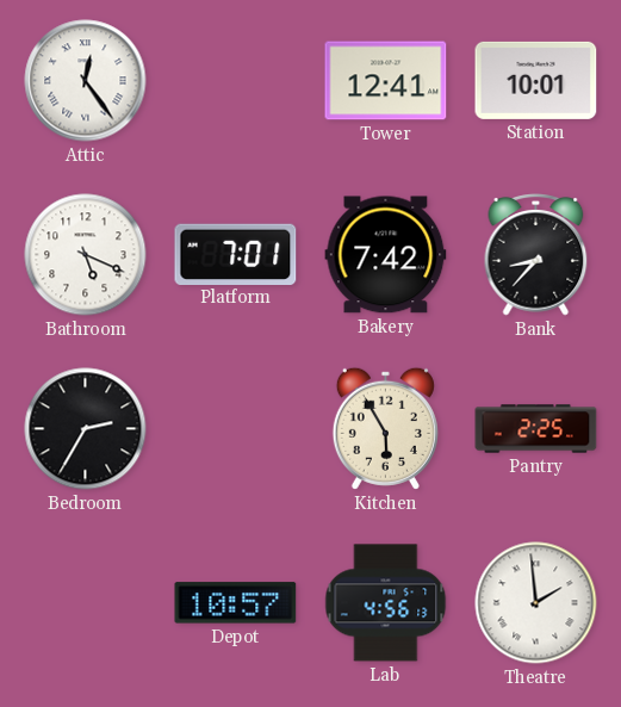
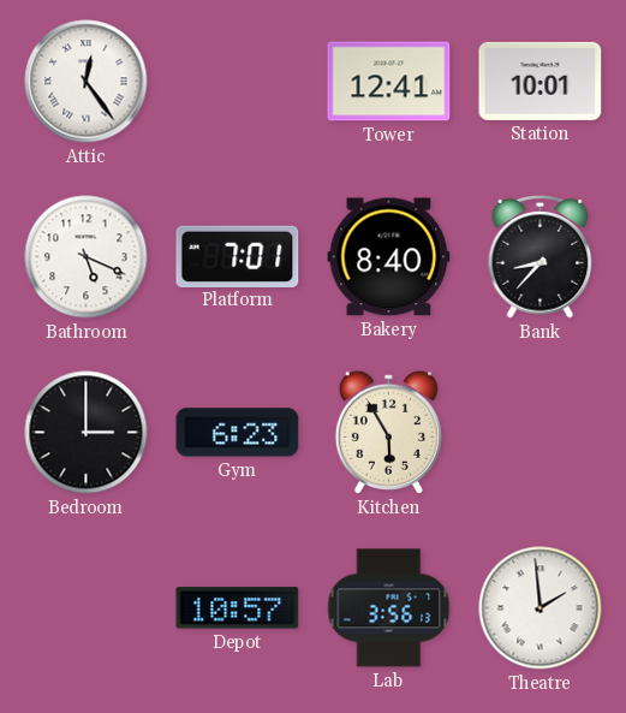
Bakery: 7:42 -> 8:40 (389, 257)
Bedroom: 2:35 -> 3:00 (87, 433)
Gym: none -> 6:23 (238, 433)
Pantry: 2:25 -> none (536, 429)
Lab: 4:56 -> 3:56 (389, 608)
